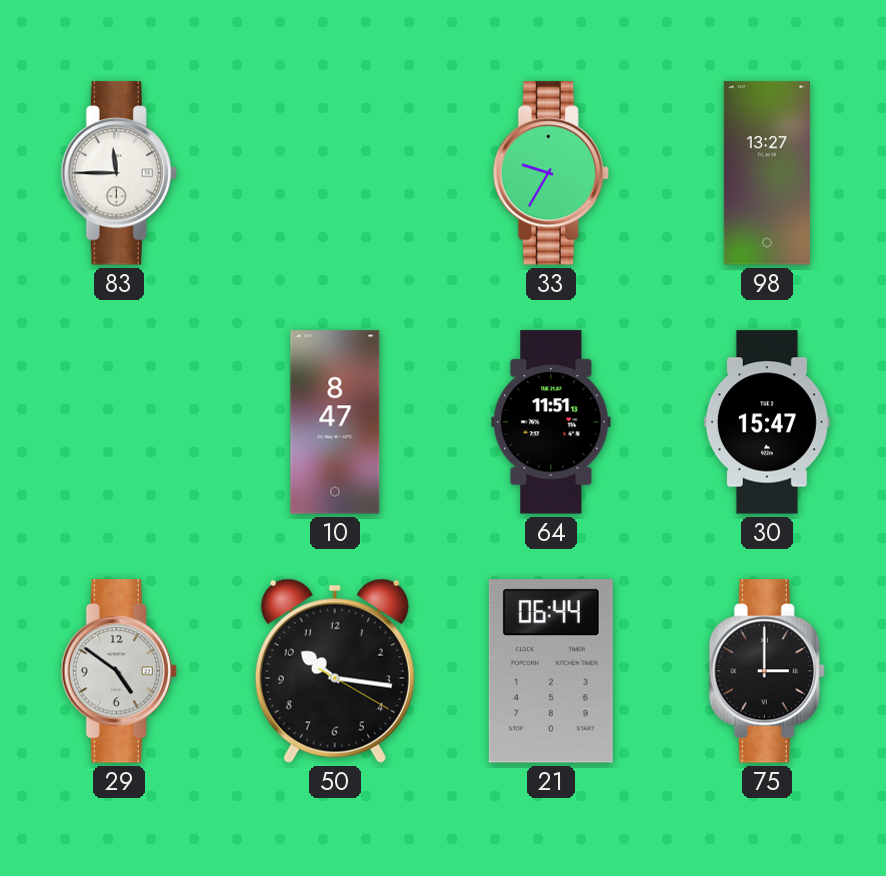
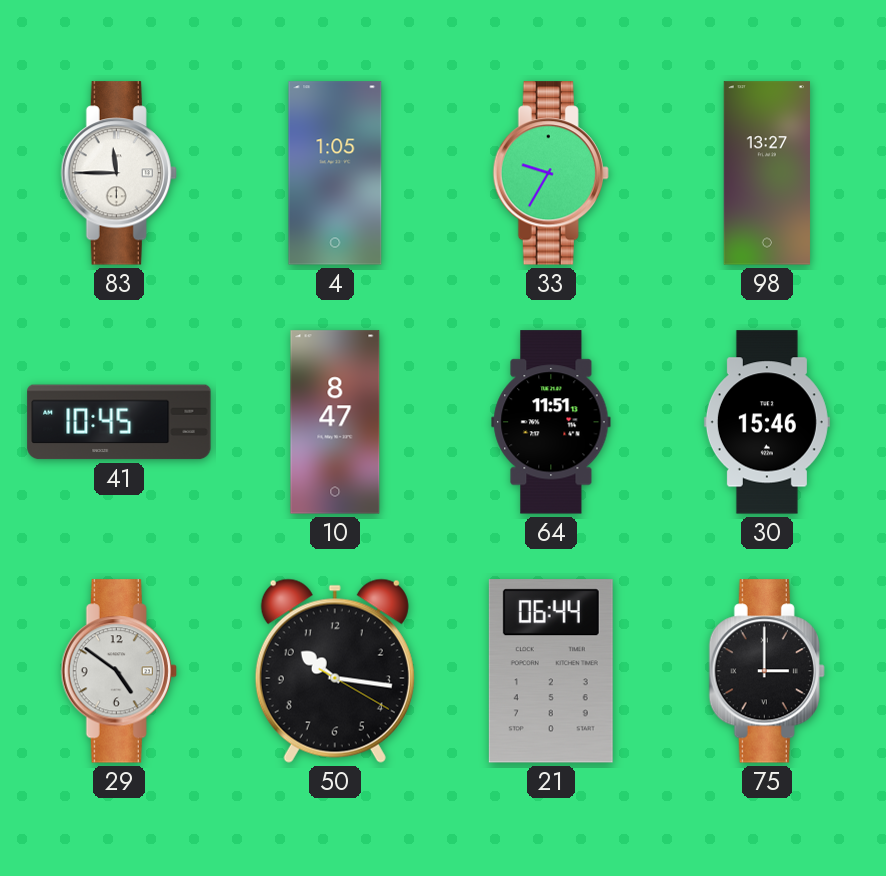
4: none -> 1:05 (335, 173)
41: none -> 10:45 (119, 422)
30: 15:47 -> 15:46 (767, 422)
